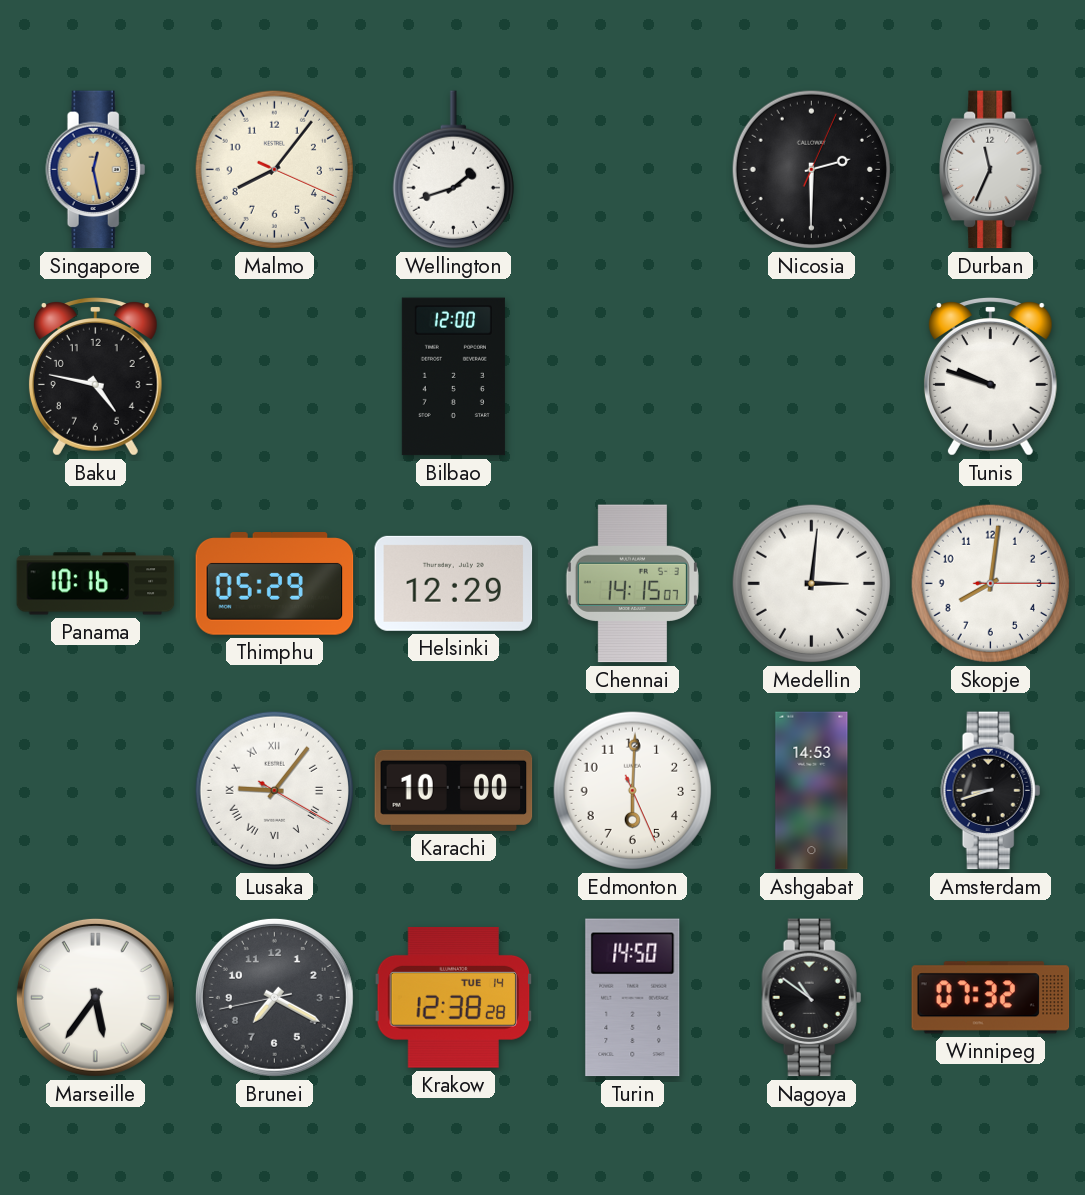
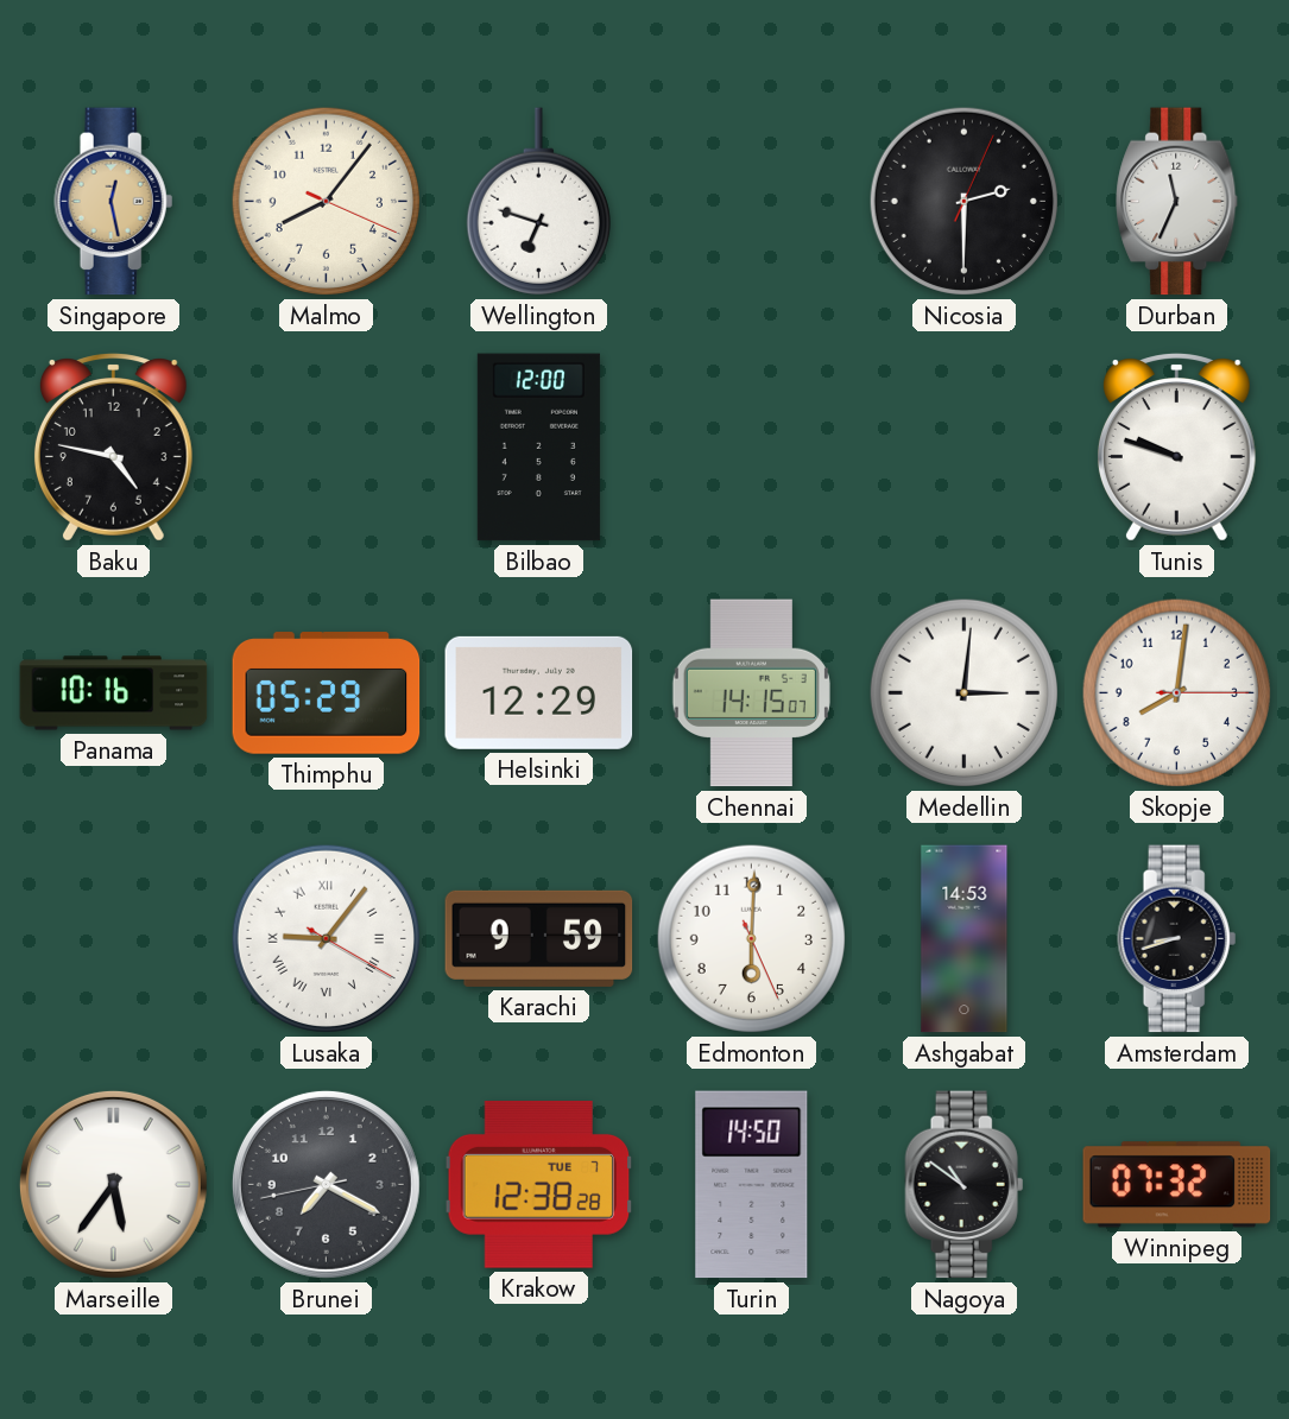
Wellington: 1:42 -> 6:48 (538, 202)
Karachi: 10:00 -> 9:59 (539, 938)
Krakow date: TUE 14 -> TUE 7 (539, 1184)
